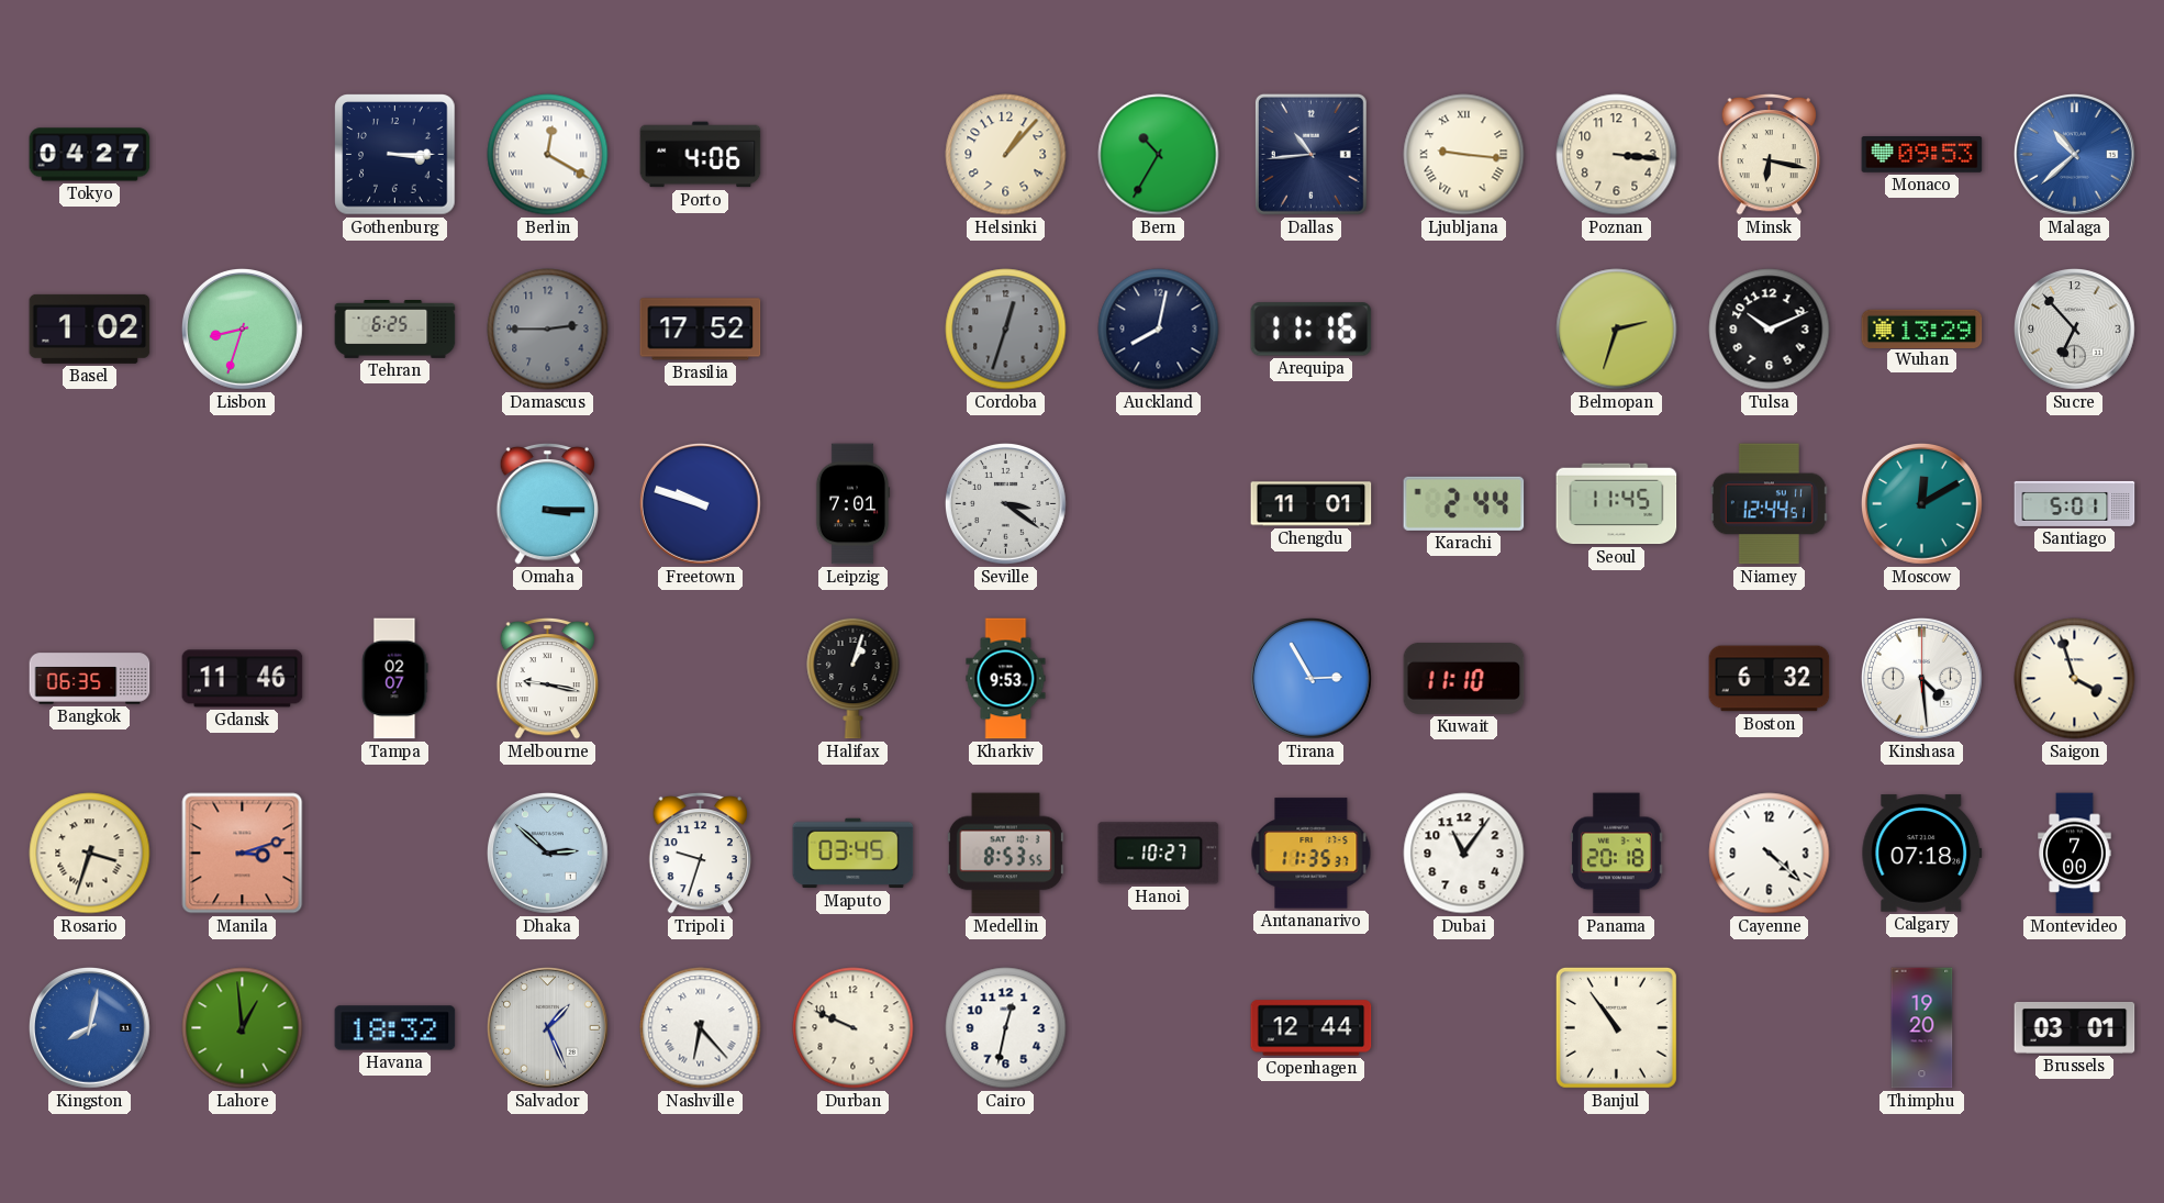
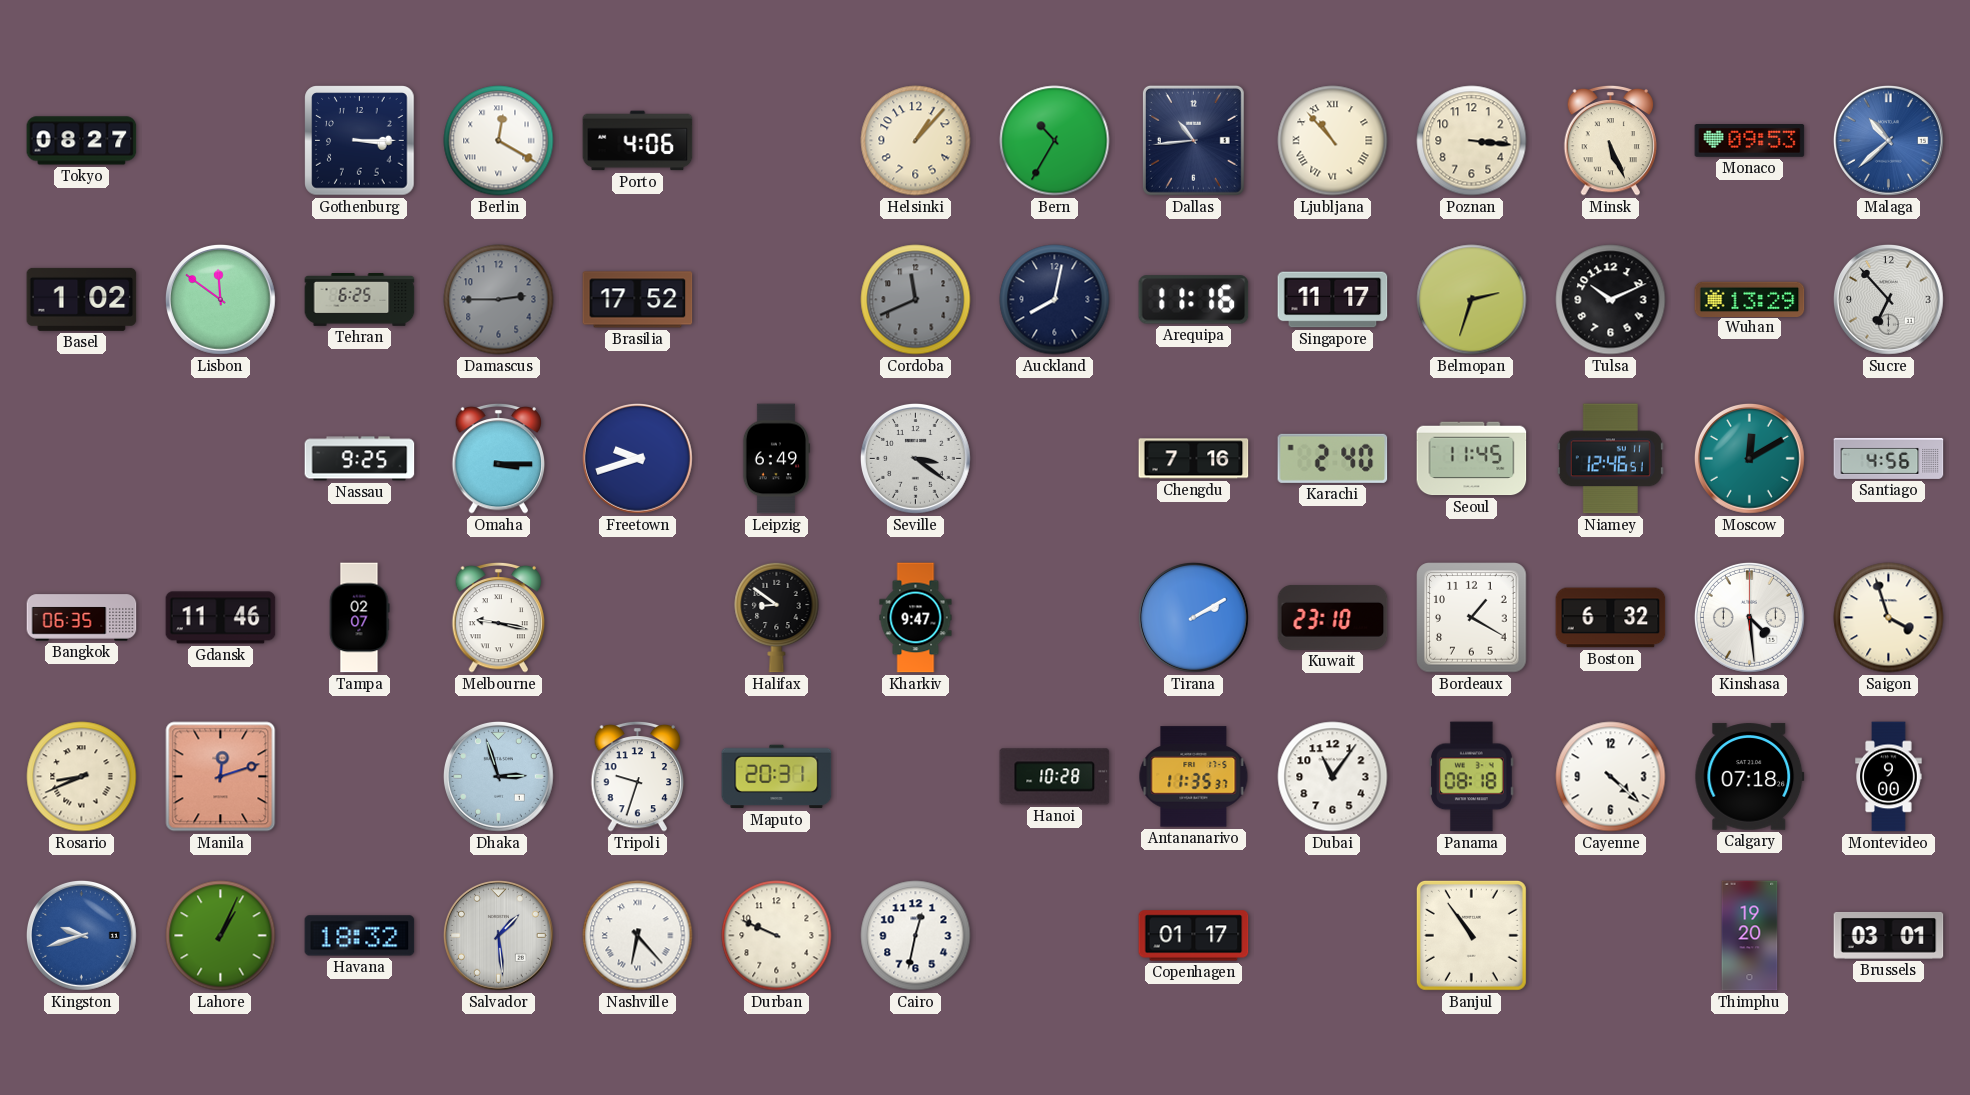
Tokyo: 04:27 -> 08:27 (82, 141)
Ljubljana: 9:16 -> 10:53 (1333, 141)
Minsk: 6:17 -> 5:26 (1611, 140)
Lisbon: 8:33 -> 11:51 (221, 300)
Cordoba: 12:33 -> 11:41 (916, 300)
Singapore: none -> 11:17 (1333, 300)
Nassau: none -> 9:25 (360, 459)
Freetown: 9:48 -> 9:42 (638, 459)
Leipzig: 7:01 -> 6:49 (776, 459)
Chengdu: 11:01 -> 7:16 (1194, 459)
Karachi: 2:44 -> 2:40 (1333, 458)
Niamey: 12:44 -> 12:46 (1610, 459)
Santiago: 5:01 -> 4:56 (1889, 458)
Halifax: 1:03 -> 8:51 (777, 617)
Kharkiv: 9:53 -> 9:47 (916, 618)
Tirana: 2:55 -> 2:10 (1194, 618)
Kuwait: 11:10 -> 23:10 (1333, 618)
Bordeaux: none -> 1:20 (1472, 618)
Rosario: 3:33 -> 8:41 (82, 777)
Manila: 3:12 -> 12:12 (221, 777)
Dhaka: 2:52 -> 2:57 (499, 777)
Maputo: 03:45 -> 20:31 (777, 777)
Medellin: 8:53 -> none (1005, 854)
Hanoi: 10:27 -> 10:28 (1055, 777)
Panama: 20:18 -> 08:18 (1472, 777)
Montevideo: 7:00 -> 9:00 (1889, 777)
Kingston: 8:02 -> 9:42 (82, 936)
Lahore: 12:59 -> 1:04 (221, 936)
Salvador: 1:26 -> 1:29 (499, 936)
Copenhagen: 12:44 -> 01:17 (1194, 936)
